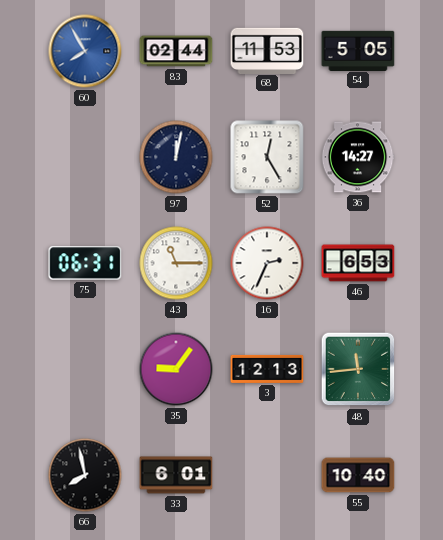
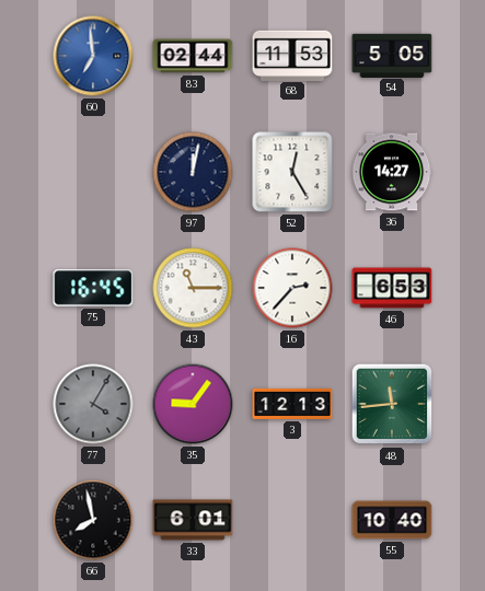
60: 7:55 -> 6:59 (93, 56)
75: 06:31 -> 16:45 (93, 288)
16: 2:34 -> 2:37 (292, 288)
77: none -> 4:05 (93, 404)
